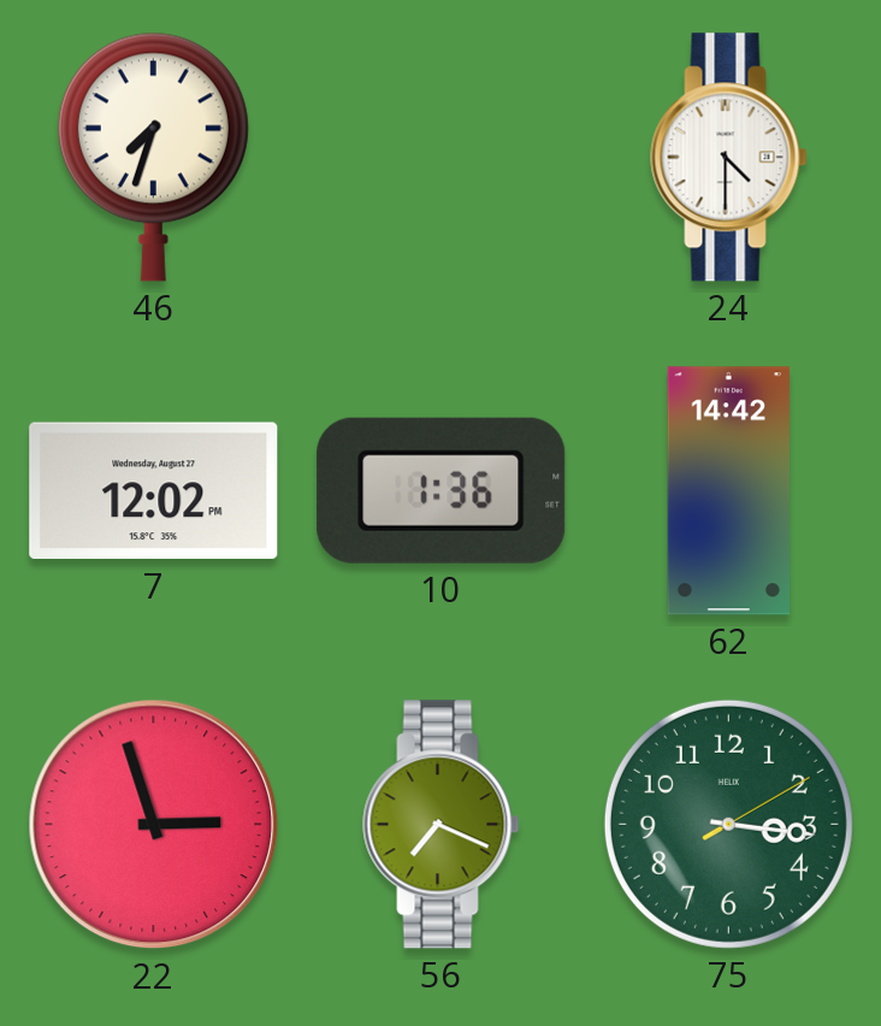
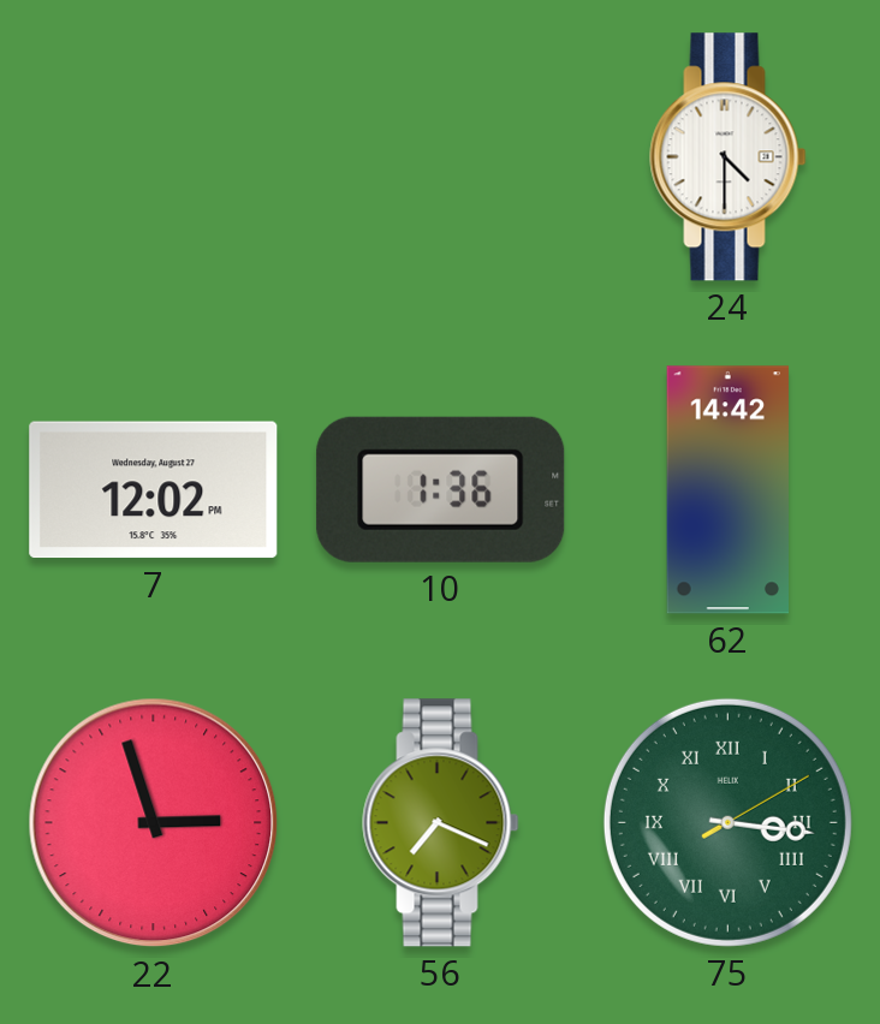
46: 7:33 -> none (153, 157)
75 numerals: Arabic -> Roman (727, 822)
